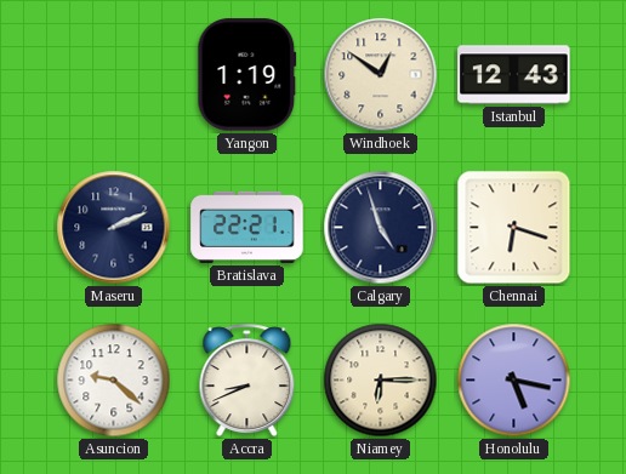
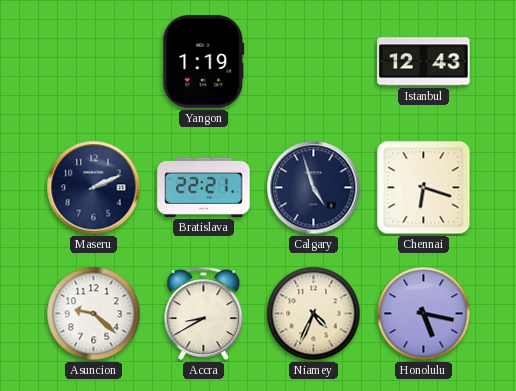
Windhoek: 12:51 -> none (381, 75)
Accra: 8:41 -> 8:40 (204, 314)
Niamey: 6:15 -> 4:34 (314, 314)
